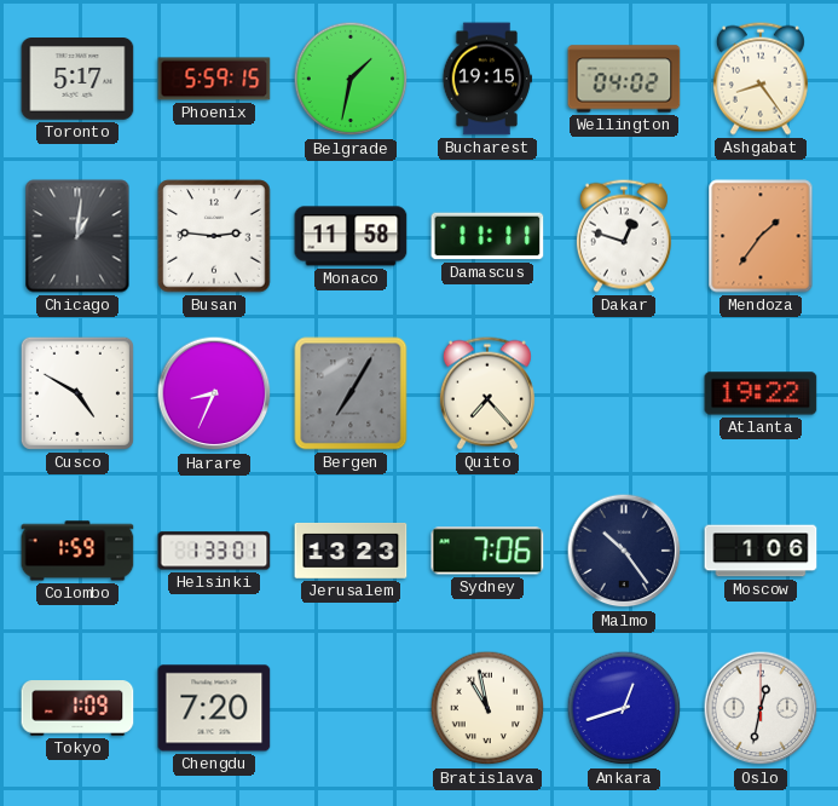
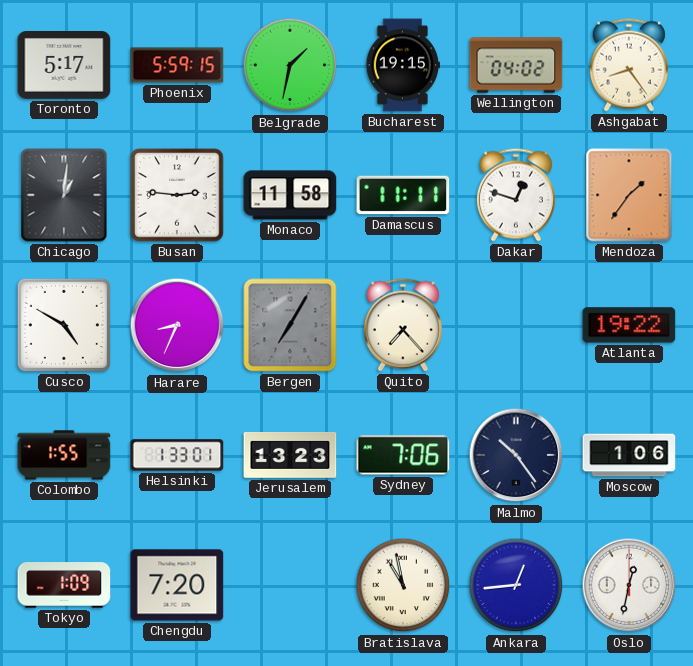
Colombo: 1:59 -> 1:55 (64, 455)
Ankara: 12:42 -> 12:44 (516, 585)
